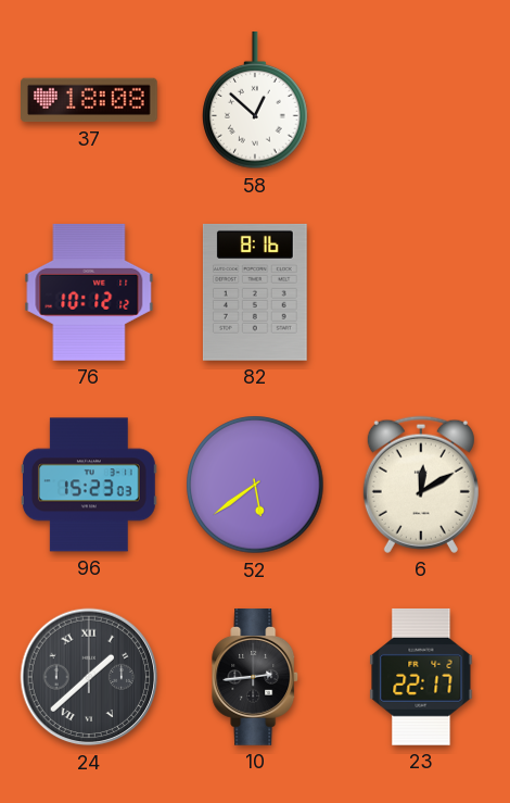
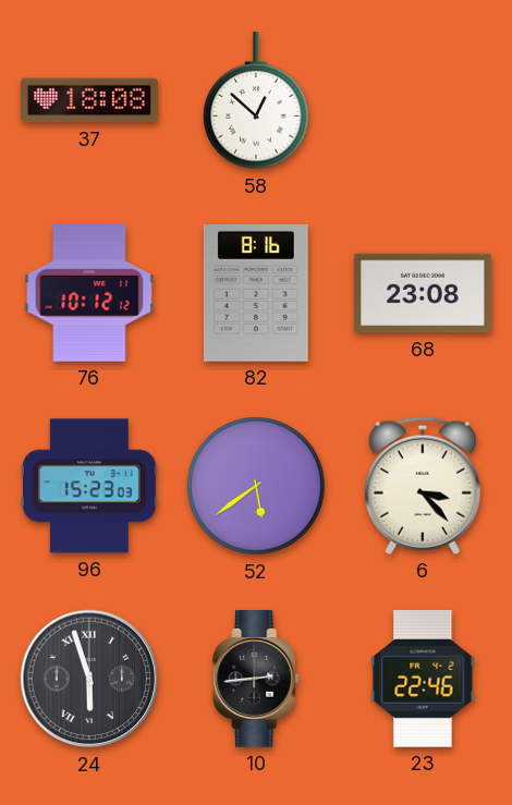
68: none -> 23:08 (424, 293)
6: 12:10 -> 3:23 (423, 486)
24: 1:38 -> 5:57 (89, 679)
23: 22:17 -> 22:46 (423, 679)
